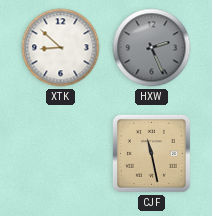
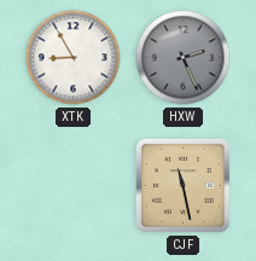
XTK: 8:52 -> 8:55 (74, 58)
